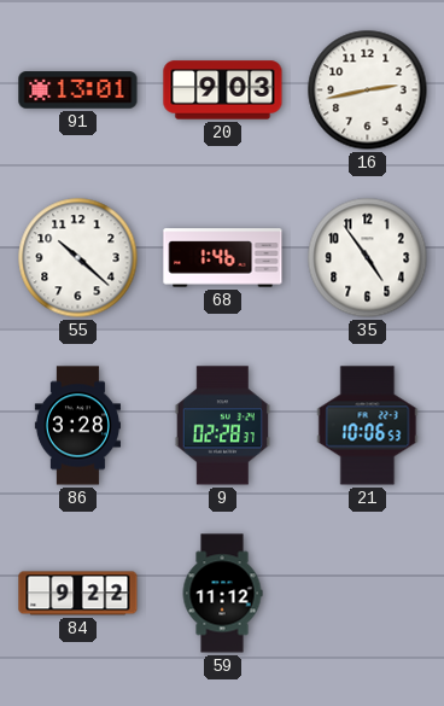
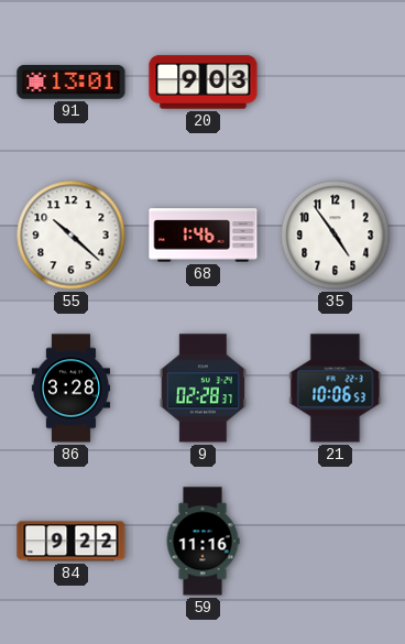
16: 2:43 -> none (368, 91)
59: 11:12 -> 11:16 (202, 542)
